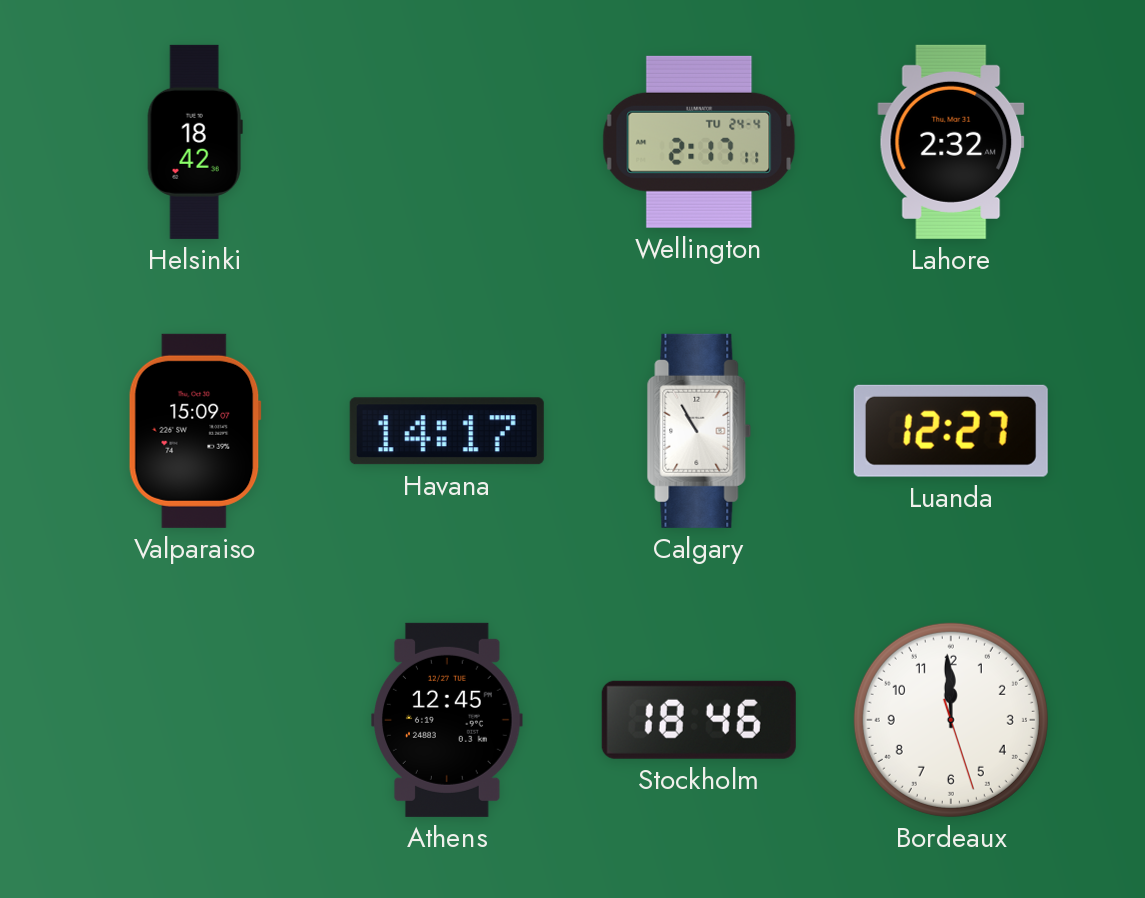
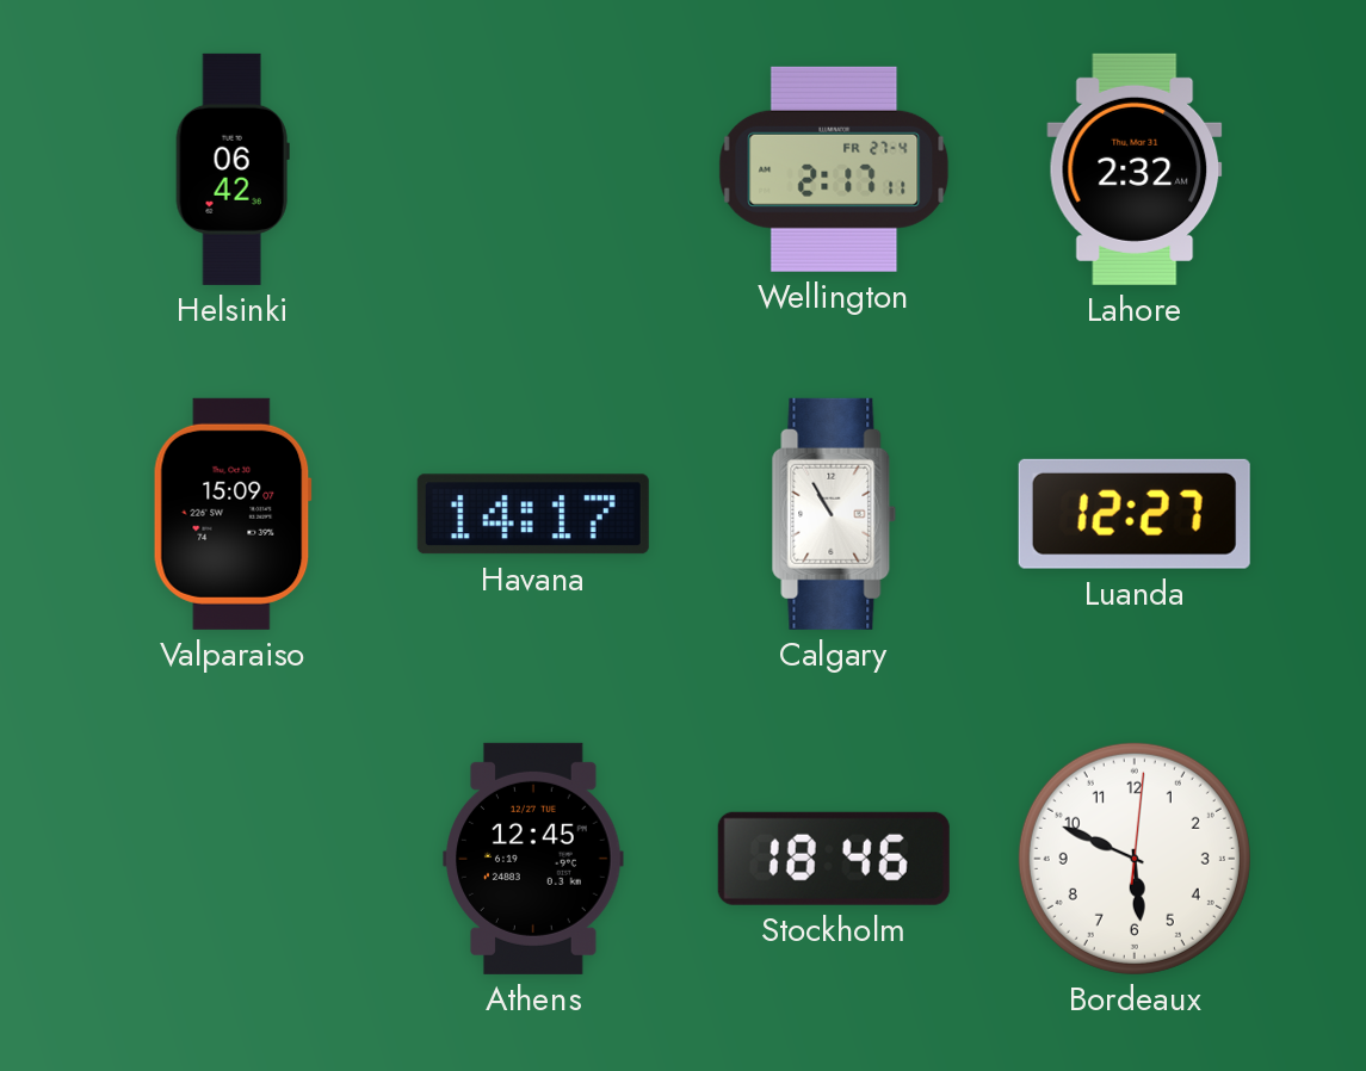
Helsinki: 18:42 -> 06:42 (233, 169)
Wellington date: TU 24-4 -> FR 27-4 (834, 169)
Bordeaux: 11:59 -> 5:49 (1135, 859)
